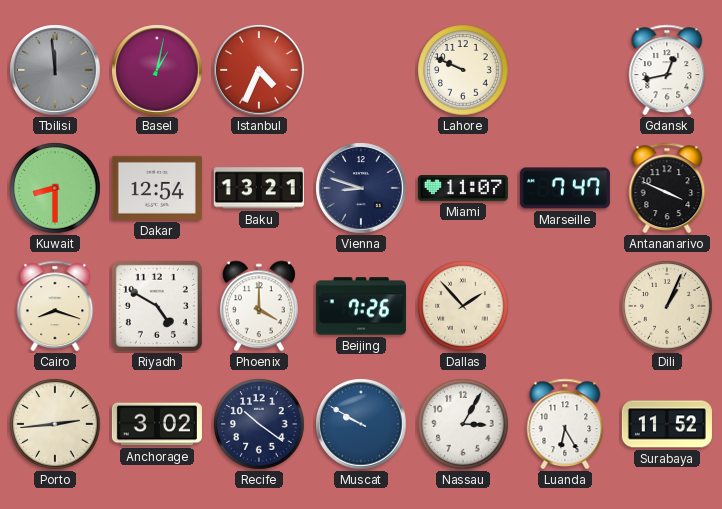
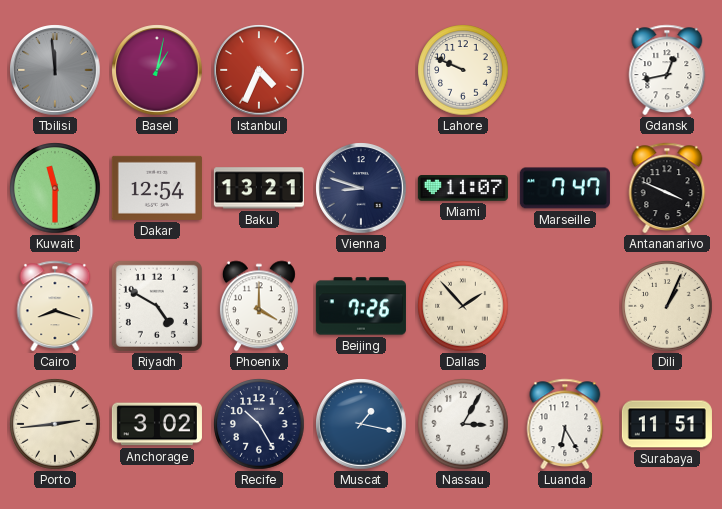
Kuwait: 8:30 -> 11:30 (55, 188)
Recife: 10:21 -> 10:25 (259, 424)
Muscat: 9:50 -> 1:17 (361, 424)
Surabaya: 11:52 -> 11:51 (667, 424)
